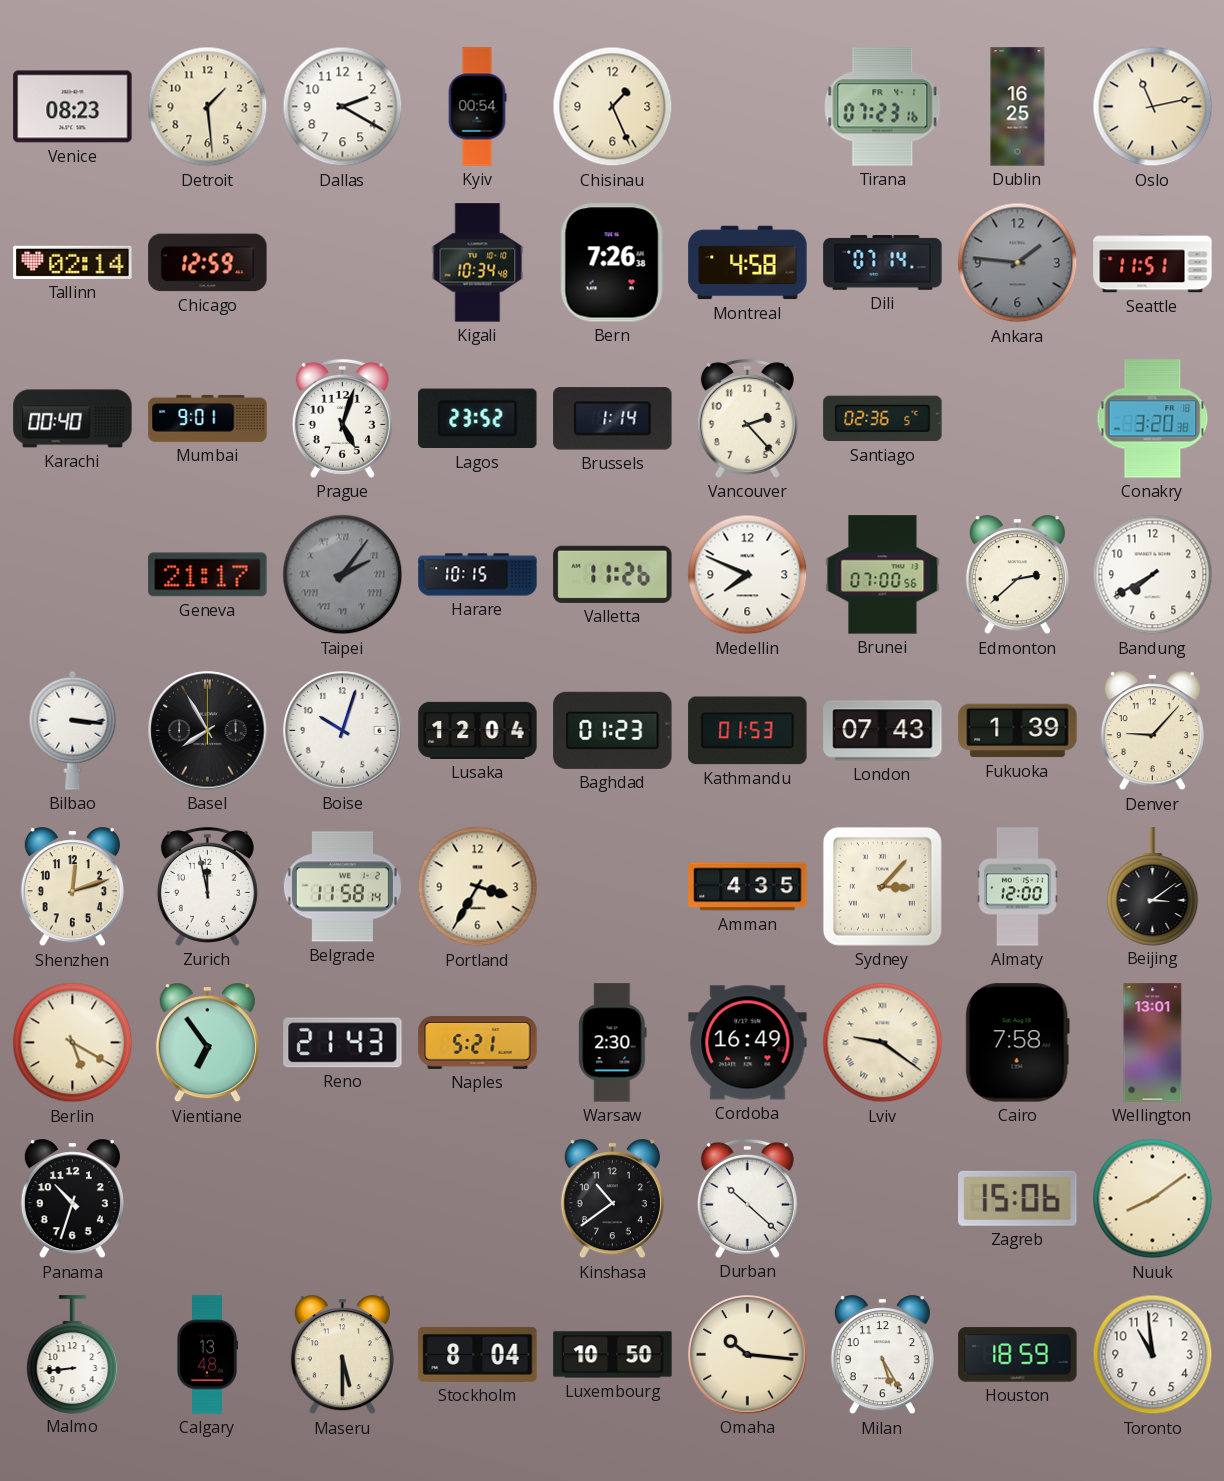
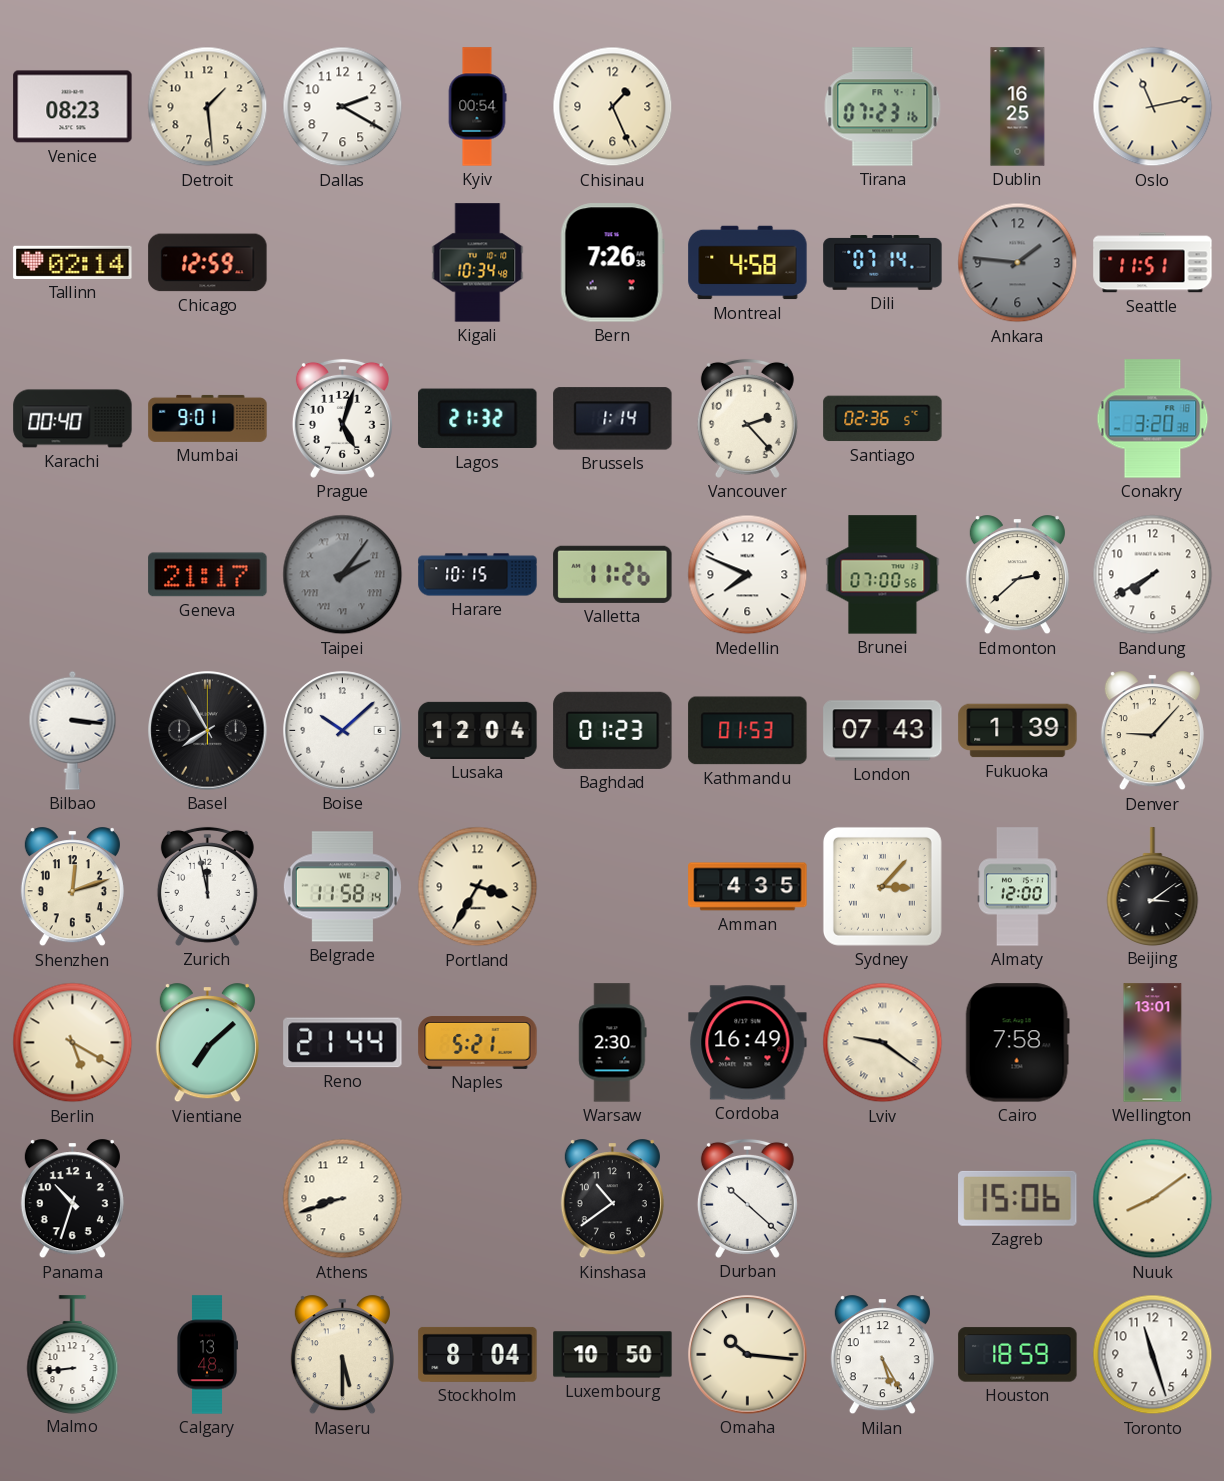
Lagos: 23:52 -> 21:32 (478, 419)
Boise: 10:03 -> 10:08 (343, 731)
Vientiane: 6:54 -> 7:08 (207, 1043)
Reno: 21:43 -> 21:44 (343, 1043)
Athens: none -> 8:42 (343, 1199)
Toronto: 10:59 -> 11:27 (1153, 1355)
